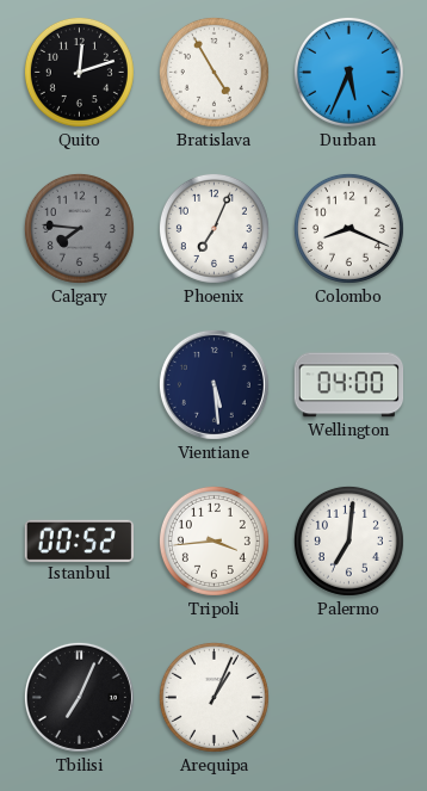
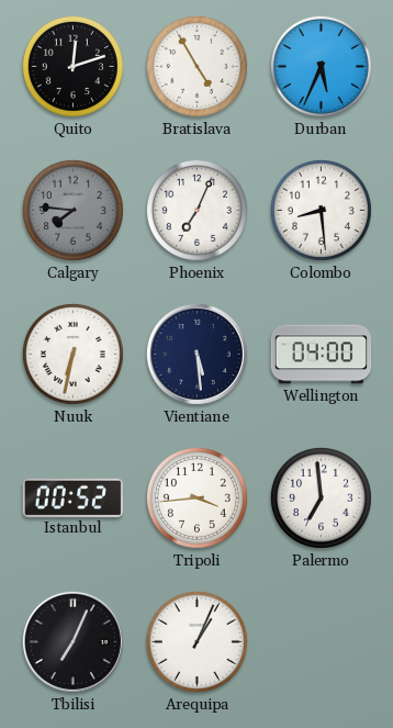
Colombo: 8:19 -> 8:29 (321, 210)
Nuuk: none -> 6:32 (72, 354)
Palermo: 7:01 -> 6:59 (321, 497)
